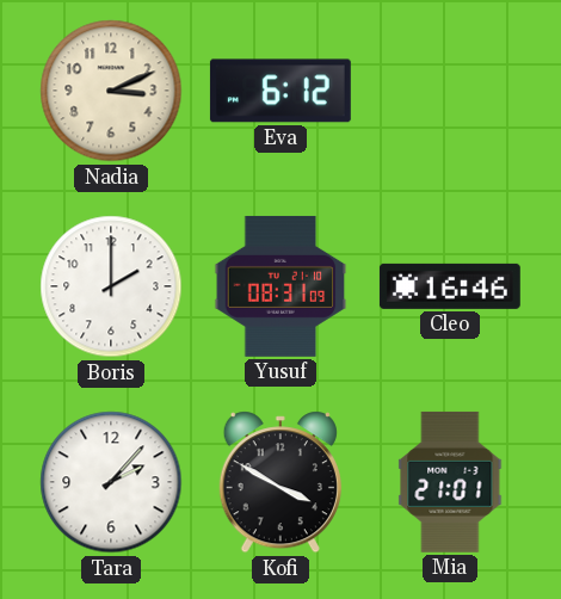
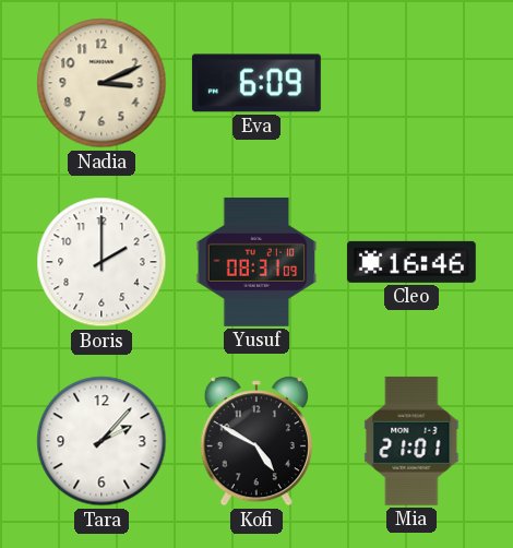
Eva: 6:12 -> 6:09 (256, 83)
Kofi: 3:50 -> 4:50 (256, 441)
